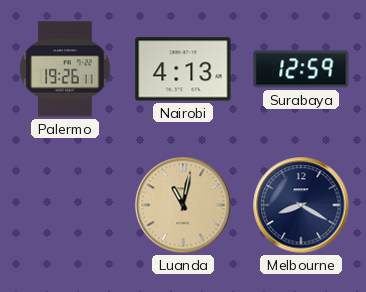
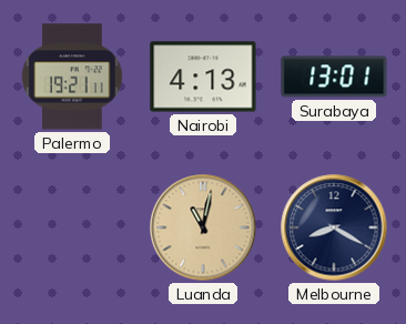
Palermo: 19:26 -> 19:21 (72, 77)
Surabaya: 12:59 -> 13:01 (334, 77)
